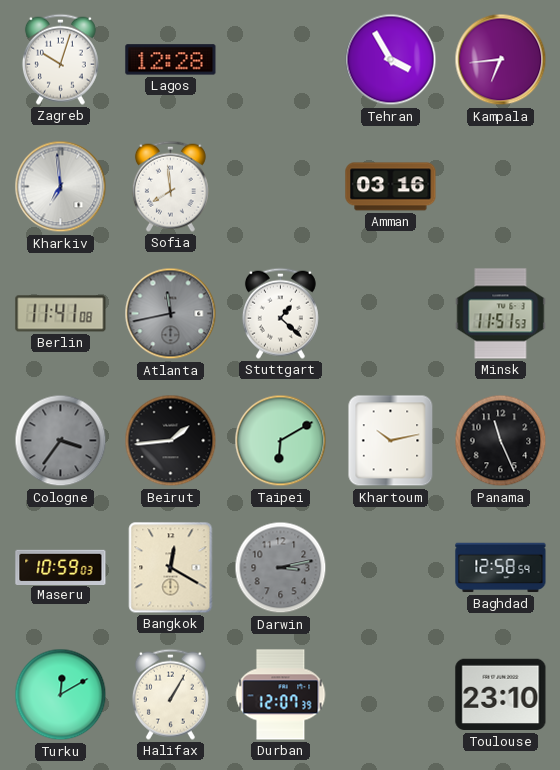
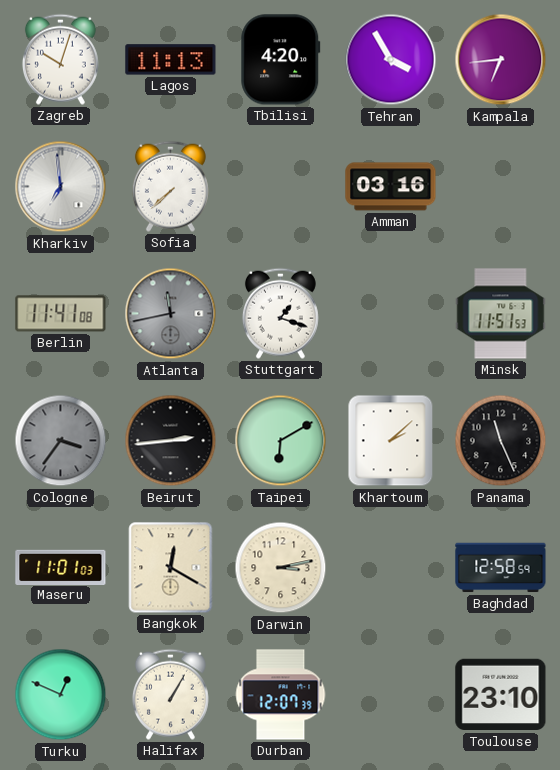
Lagos: 12:28 -> 11:13 (171, 60)
Tbilisi: none -> 4:20 (281, 60)
Sofia: 7:59 -> 7:38 (170, 186)
Stuttgart: 1:22 -> 1:18 (280, 313)
Beirut: 1:44 -> 2:44 (171, 441)
Khartoum: 10:13 -> 2:08 (391, 441)
Maseru: 10:59 -> 11:01 (61, 567)
Darwin dial: grey -> cream (281, 568)
Turku: 12:10 -> 12:49 (61, 695)
